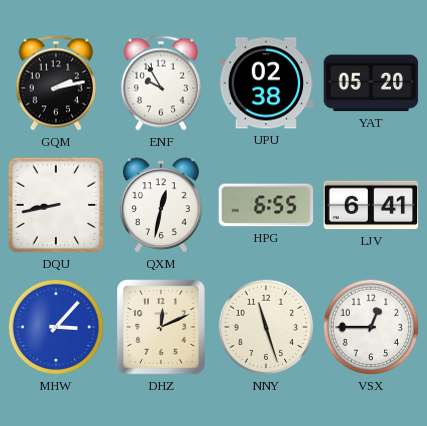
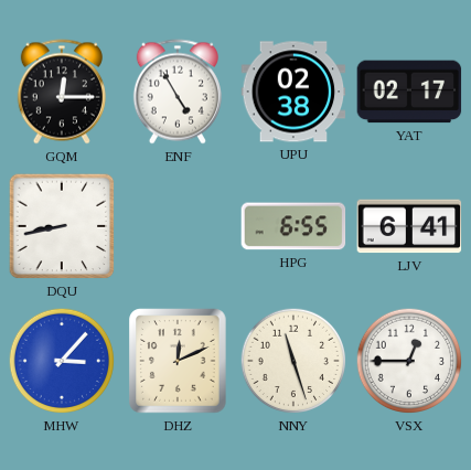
GQM: 2:13 -> 12:15 (62, 92)
ENF: 9:55 -> 4:55 (178, 92)
YAT: 05:20 -> 02:17 (409, 92)
QXM: 12:32 -> none (161, 205)
